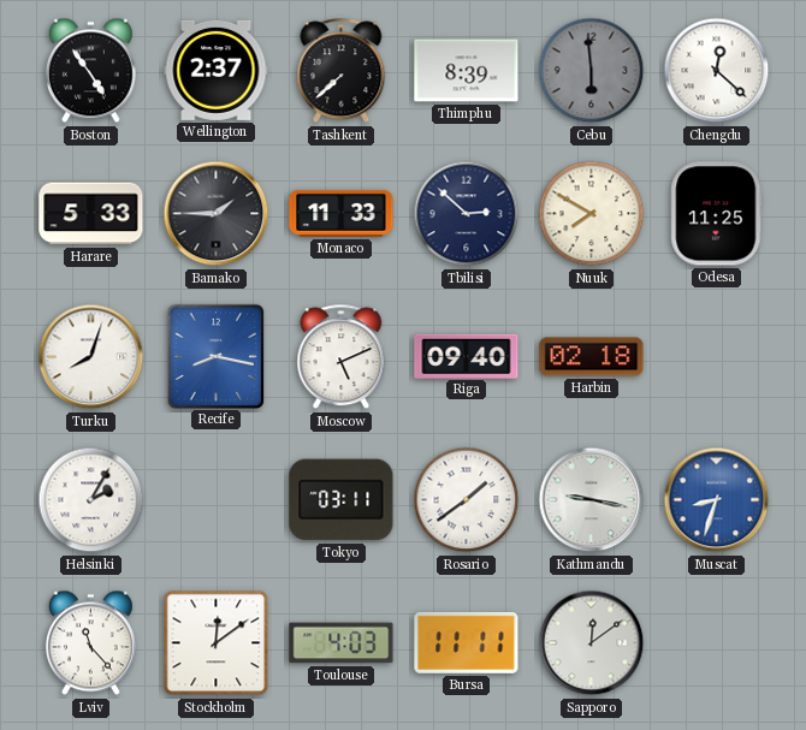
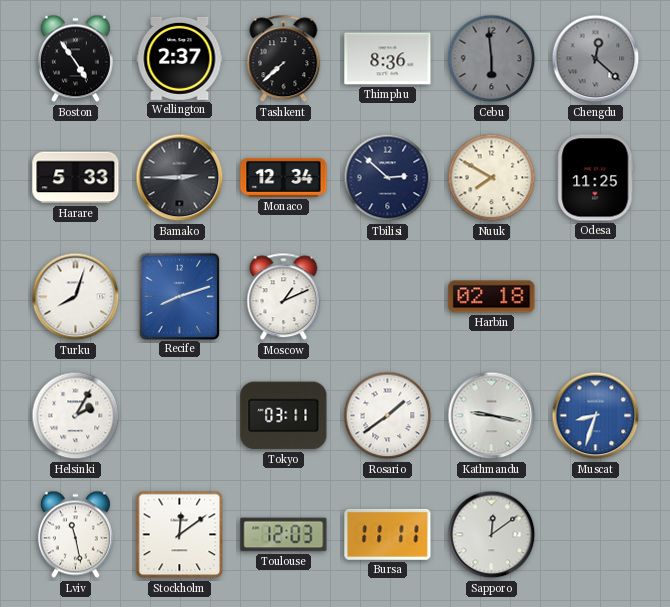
Thimphu: 8:39 -> 8:36 (388, 59)
Chengdu dial: white -> grey (596, 59)
Bamako: 1:45 -> 2:45 (180, 178)
Monaco: 11:33 -> 12:34 (284, 177)
Recife: 8:17 -> 8:12 (179, 296)
Moscow: 5:11 -> 1:11 (284, 297)
Riga: 09:40 -> none (467, 356)
Lviv: 11:23 -> 11:28 (75, 535)
Toulouse: 4:03 -> 12:03 (284, 535)
